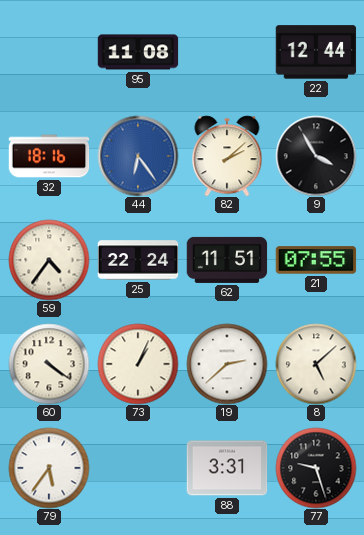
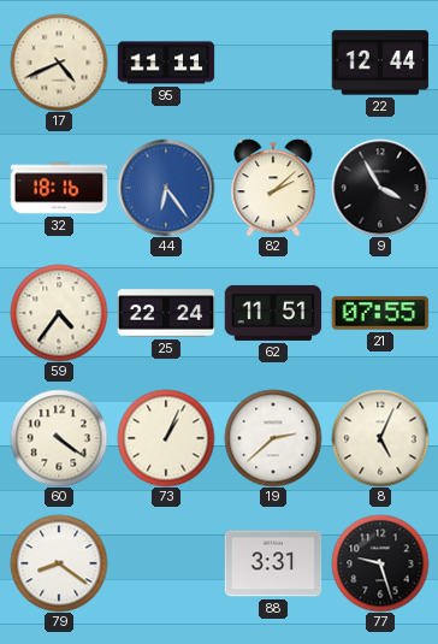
17: none -> 4:41 (59, 63)
95: 11:08 -> 11:11 (166, 63)
8: 5:08 -> 5:04 (380, 438)
79: 5:36 -> 8:21 (59, 563)
